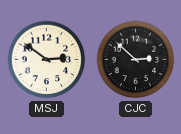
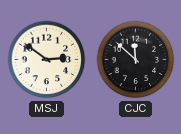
CJC: 2:52 -> 11:52 (136, 60)
